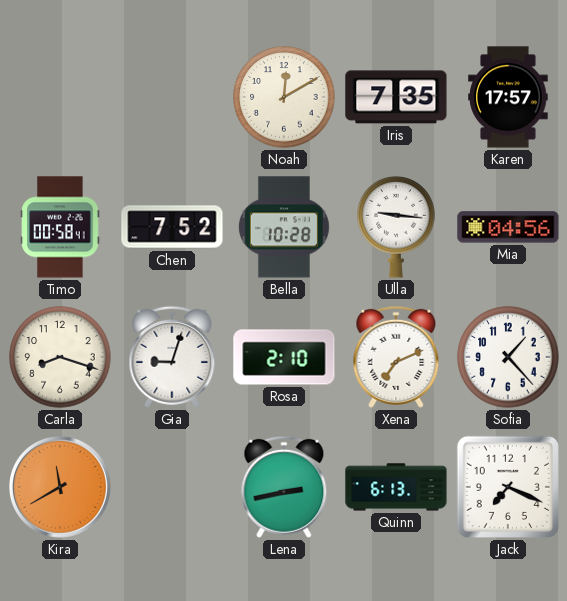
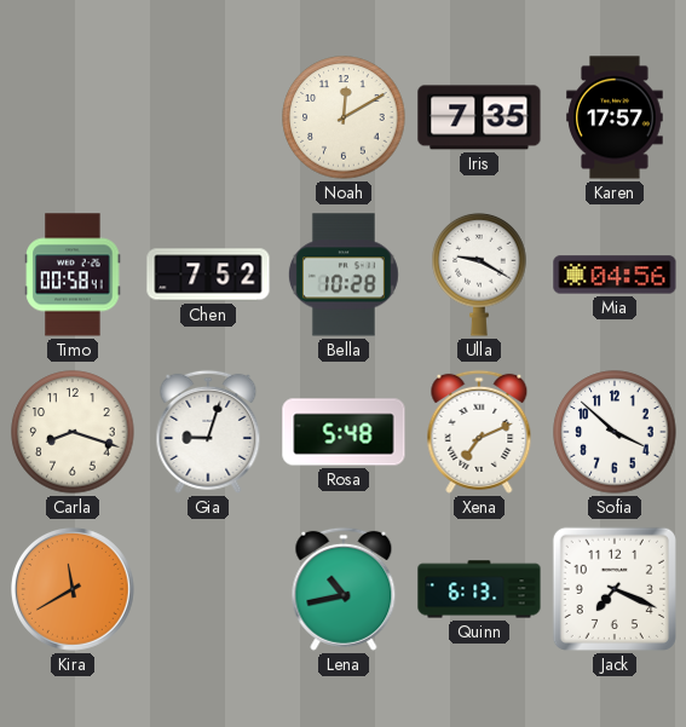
Ulla: 9:16 -> 9:20 (479, 275)
Rosa: 2:10 -> 5:48 (344, 432)
Sofia: 1:23 -> 3:52 (615, 432)
Lena: 2:43 -> 10:43 (344, 589)
